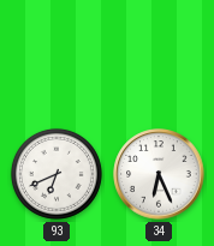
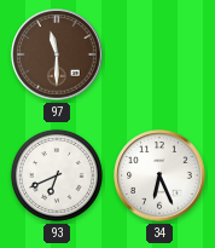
97: none -> 11:30 (57, 54)
